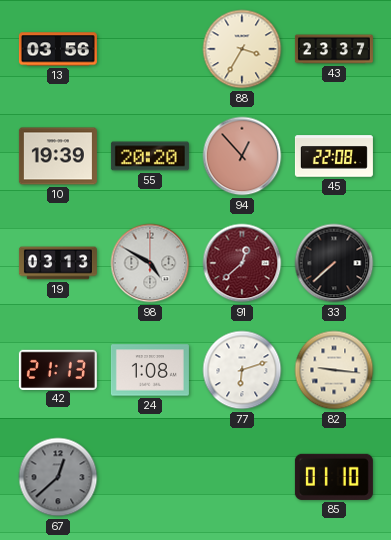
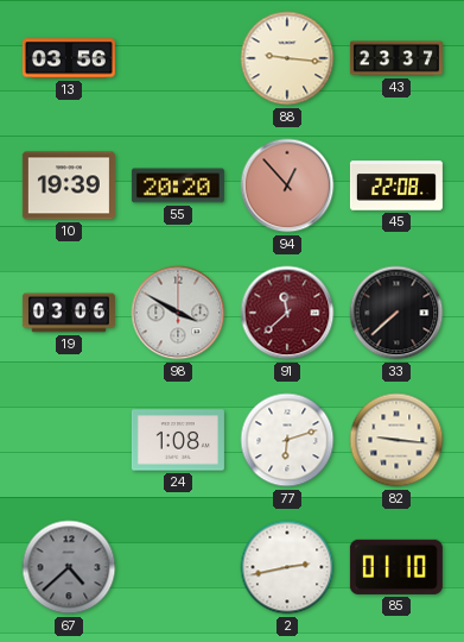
88: 3:35 -> 9:16 (287, 58)
19: 03:13 -> 03:06 (69, 313)
98: 4:50 -> 3:50 (178, 313)
91: 12:38 -> 11:38 (287, 313)
42: 21:13 -> none (58, 369)
67: 12:38 -> 4:38 (69, 567)
2: none -> 2:43 (287, 567)
